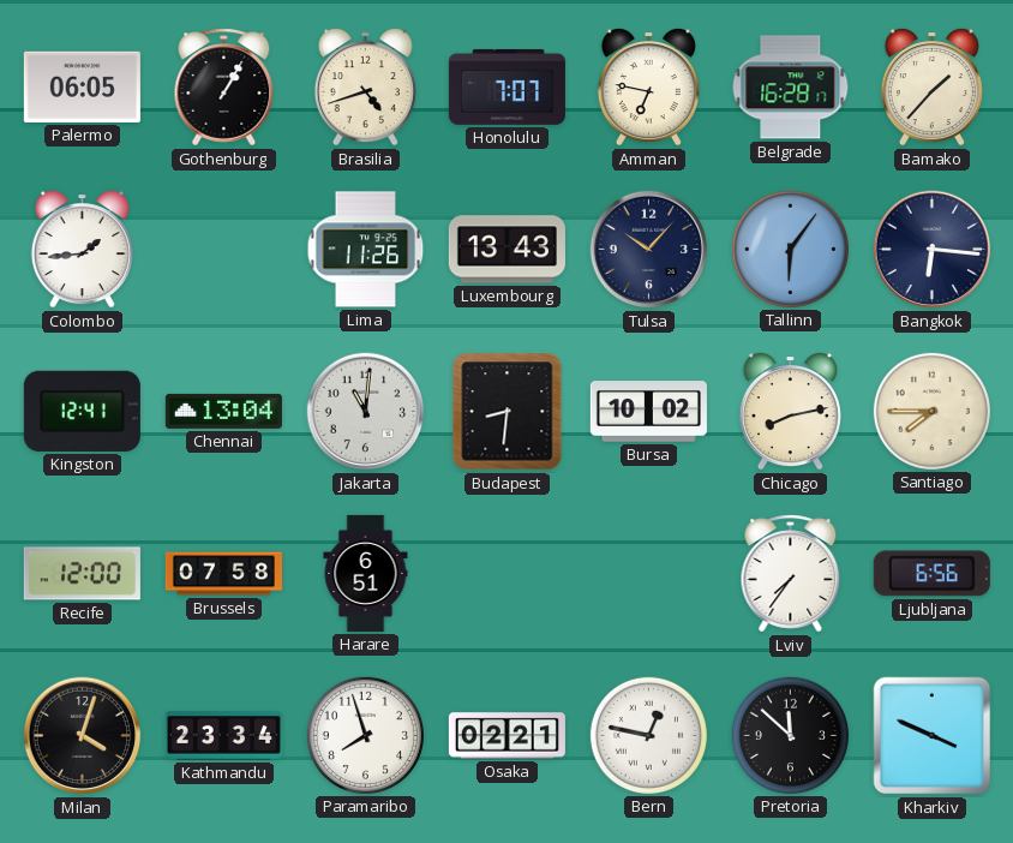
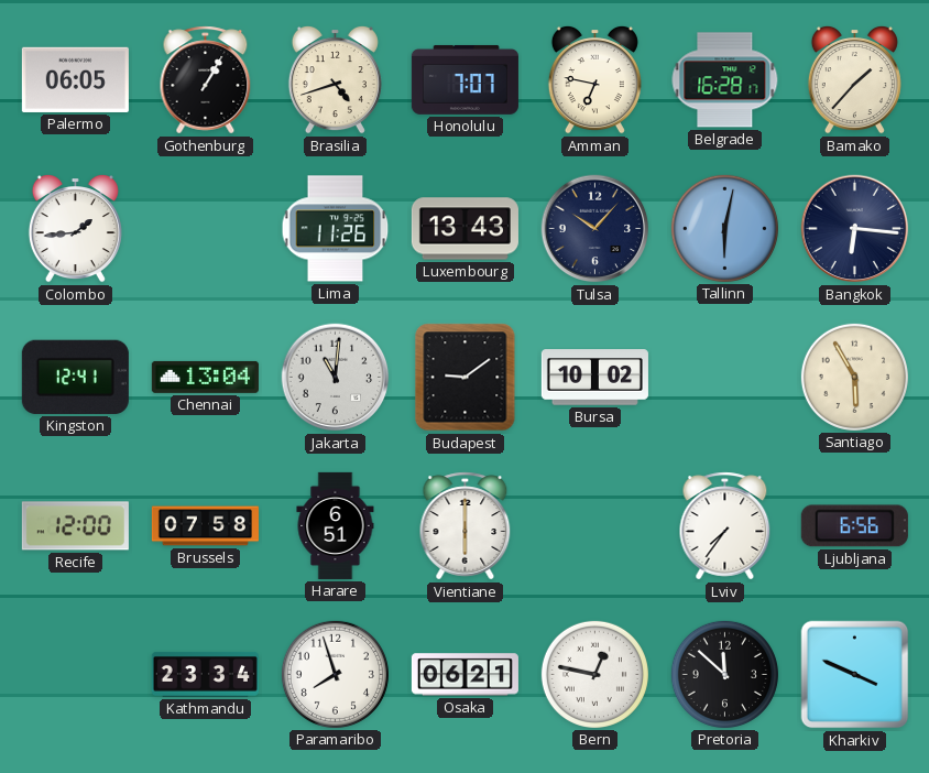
Tallinn: 6:06 -> 6:02 (724, 228)
Budapest: 8:31 -> 9:09 (466, 378)
Chicago: 8:13 -> none (790, 411)
Santiago: 7:45 -> 5:55 (854, 377)
Vientiane: none -> 6:00 (466, 526)
Milan: 4:03 -> none (83, 736)
Osaka: 02:21 -> 06:21 (465, 675)
